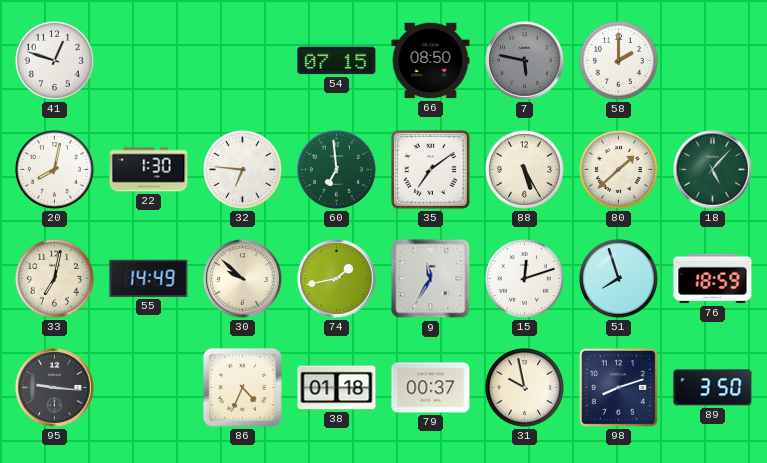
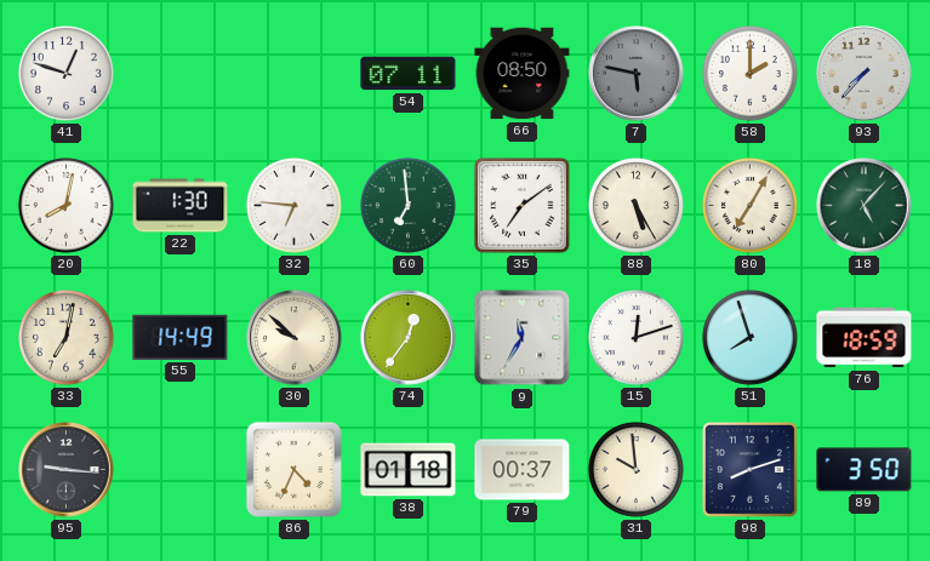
54: 07:15 -> 07:11 (409, 74)
93: none -> 7:37 (865, 74)
80: 1:38 -> 7:05 (749, 205)
74: 1:43 -> 12:36 (409, 338)
31: 9:58 -> 9:59 (635, 469)
